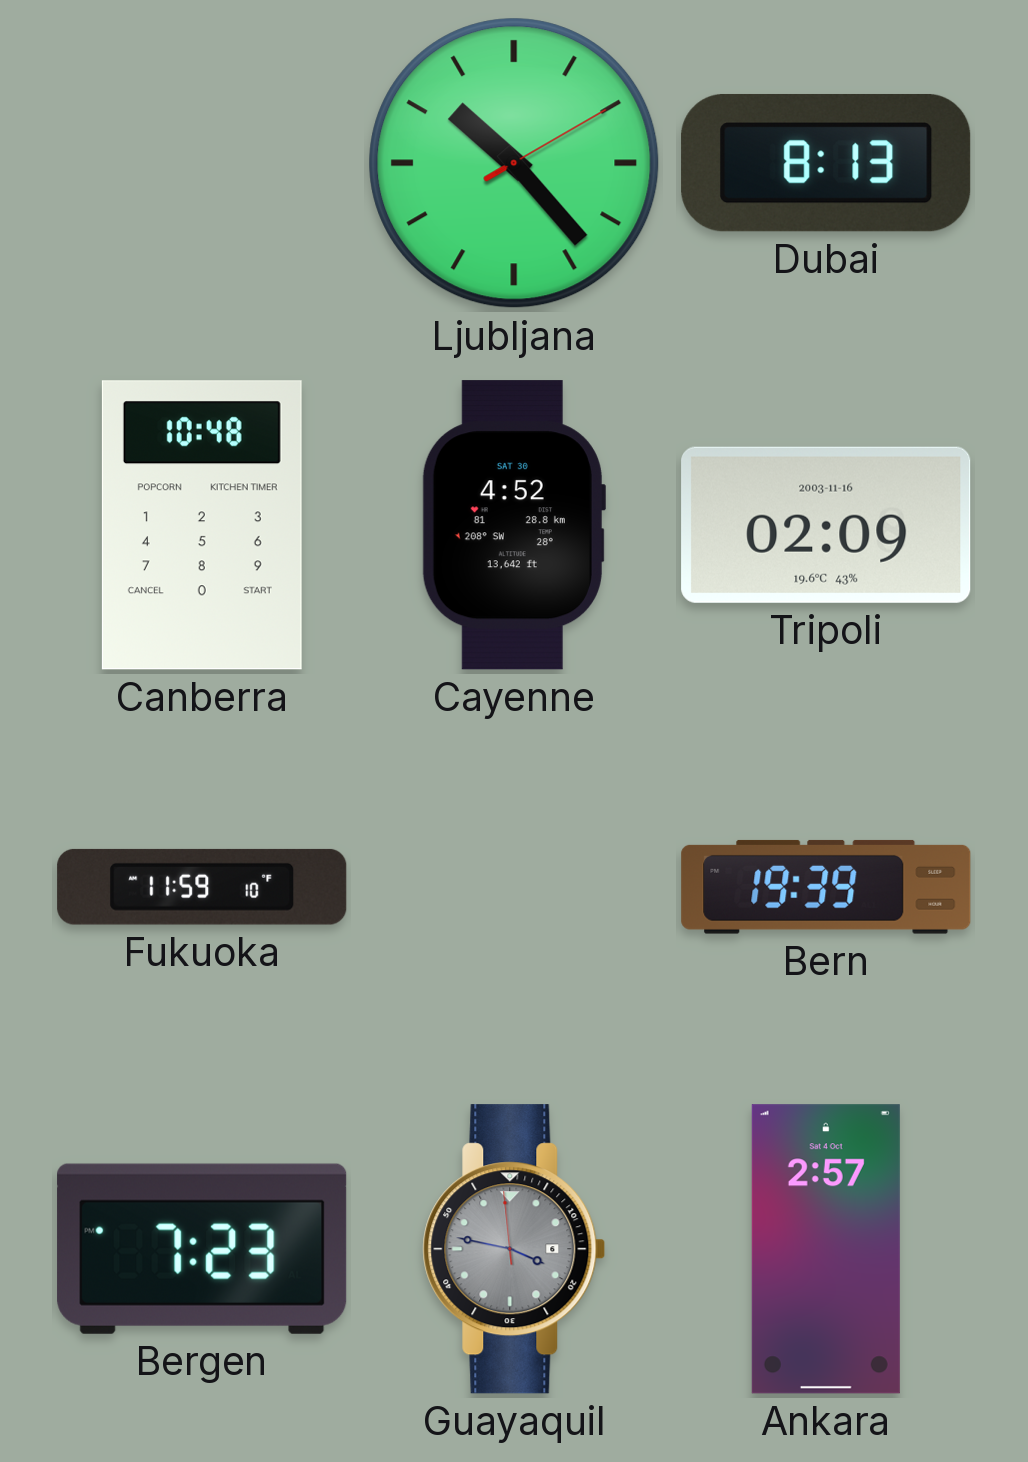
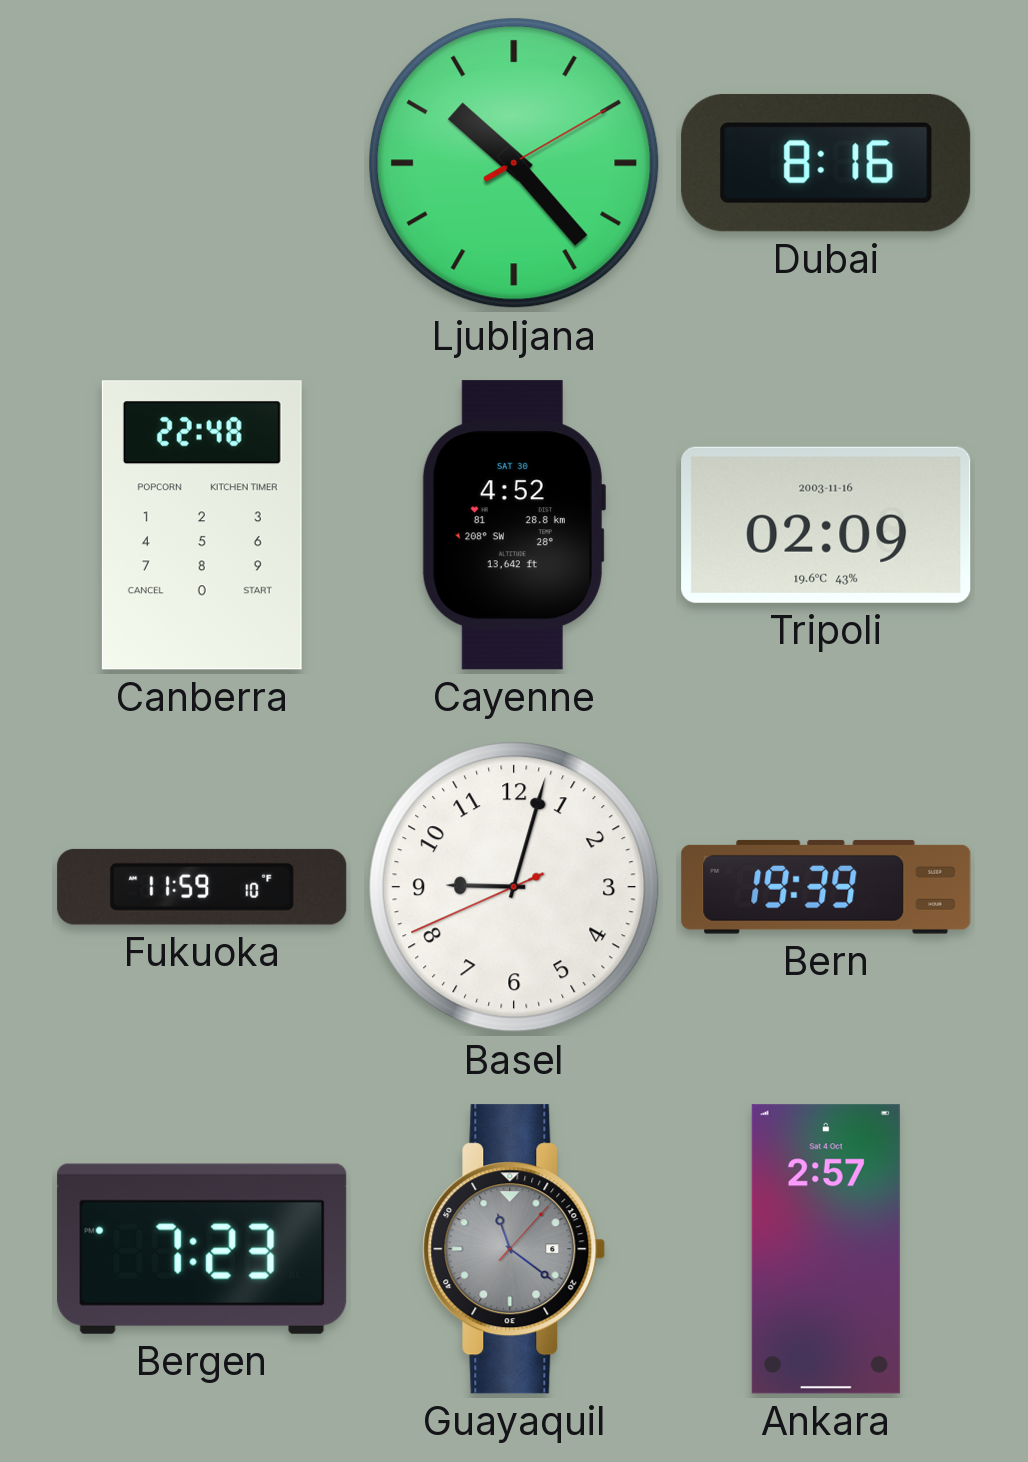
Dubai: 8:13 -> 8:16 (826, 163)
Canberra: 10:48 -> 22:48 (202, 525)
Basel: none -> 9:02 (514, 887)
Guayaquil: 3:46 -> 11:21 (514, 1249)
